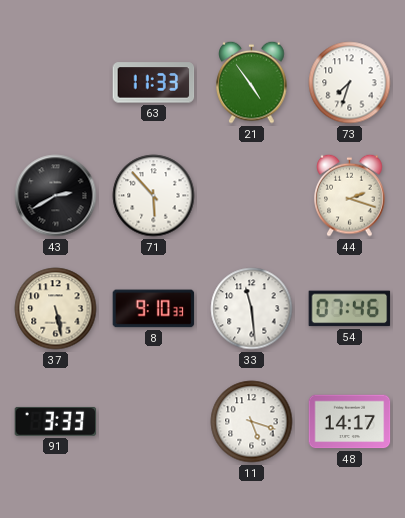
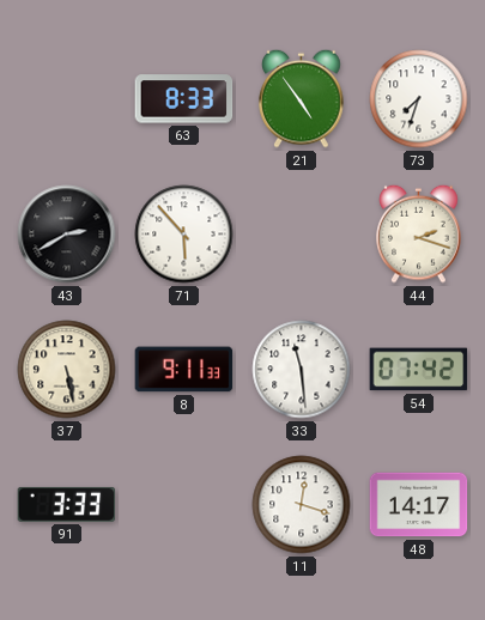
63: 11:33 -> 8:33 (184, 99)
8: 9:10 -> 9:11 (184, 370)
54: 07:46 -> 07:42 (419, 370)
11: 5:18 -> 12:18 (302, 505)
